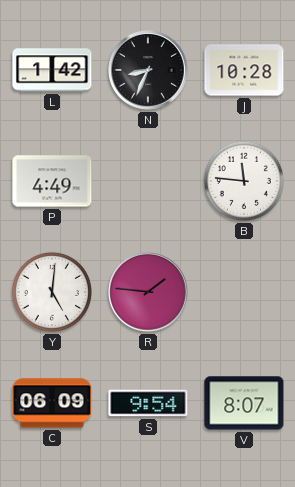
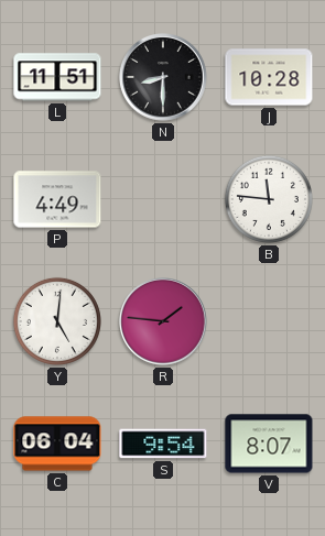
L: 1:42 -> 11:51 (57, 77)
N: 8:34 -> 8:30 (164, 78)
C: 06:09 -> 06:04 (57, 444)
